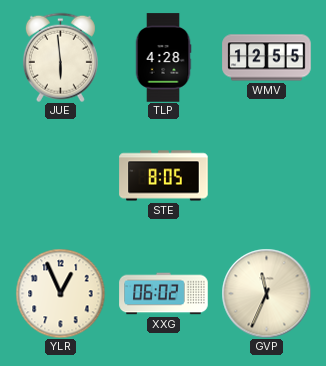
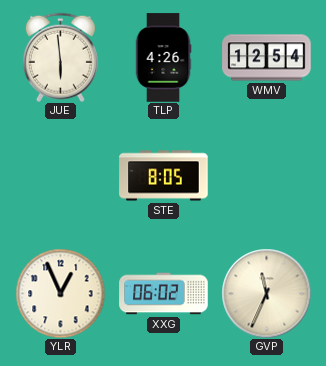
TLP: 4:28 -> 4:26 (163, 58)
WMV: 12:55 -> 12:54 (267, 58)
